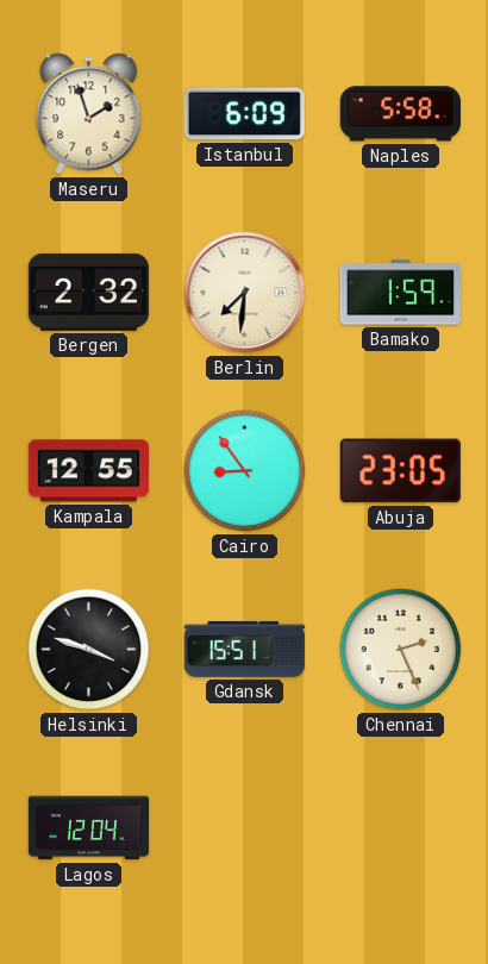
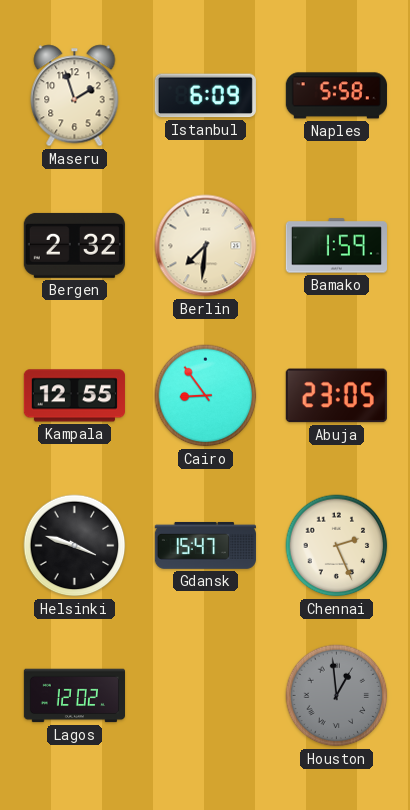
Gdansk: 15:51 -> 15:47 (205, 545)
Lagos: 12:04 -> 12:02 (74, 696)
Houston: none -> 12:59 (337, 696)
